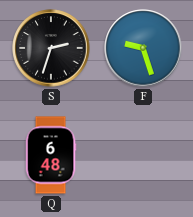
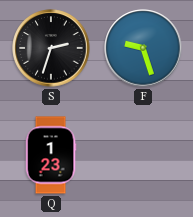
Q: 6:48 -> 1:23 (51, 155)
